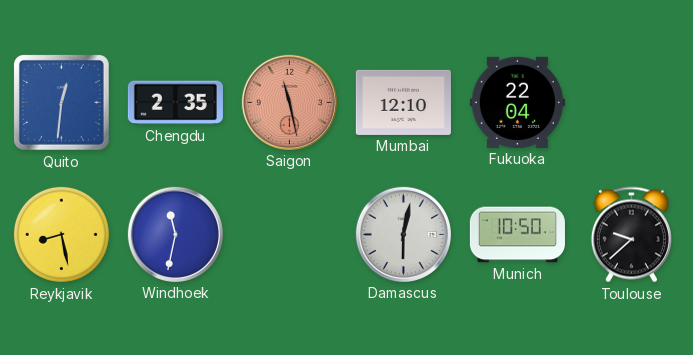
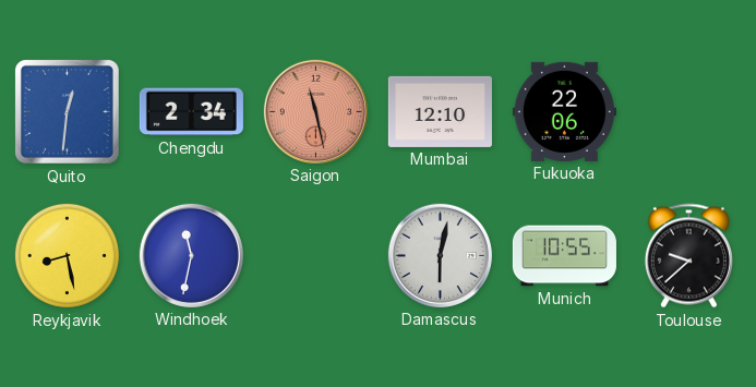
Chengdu: 2:35 -> 2:34 (191, 112)
Fukuoka: 22:04 -> 22:06 (564, 111)
Munich: 10:50 -> 10:55 (564, 256)
